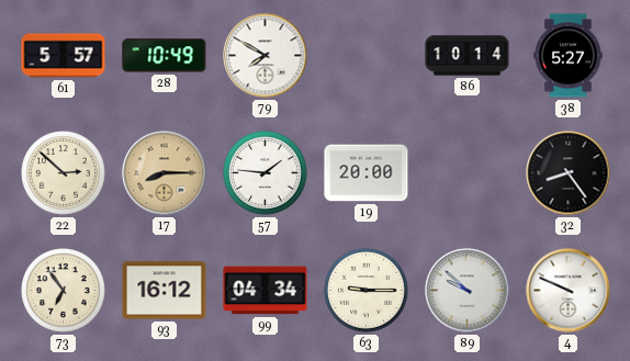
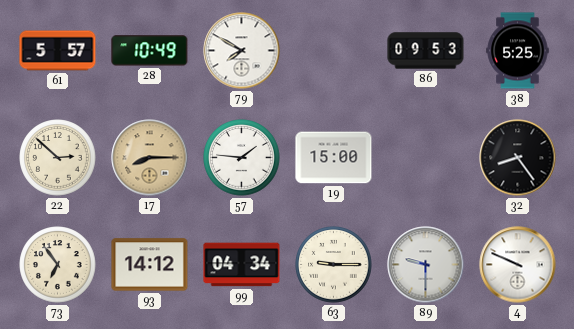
86: 10:14 -> 09:53 (426, 51)
38: 5:27 -> 5:25 (518, 51)
19: 20:00 -> 15:00 (334, 158)
93: 16:12 -> 14:12 (150, 265)
89: 9:52 -> 9:30 (426, 265)
